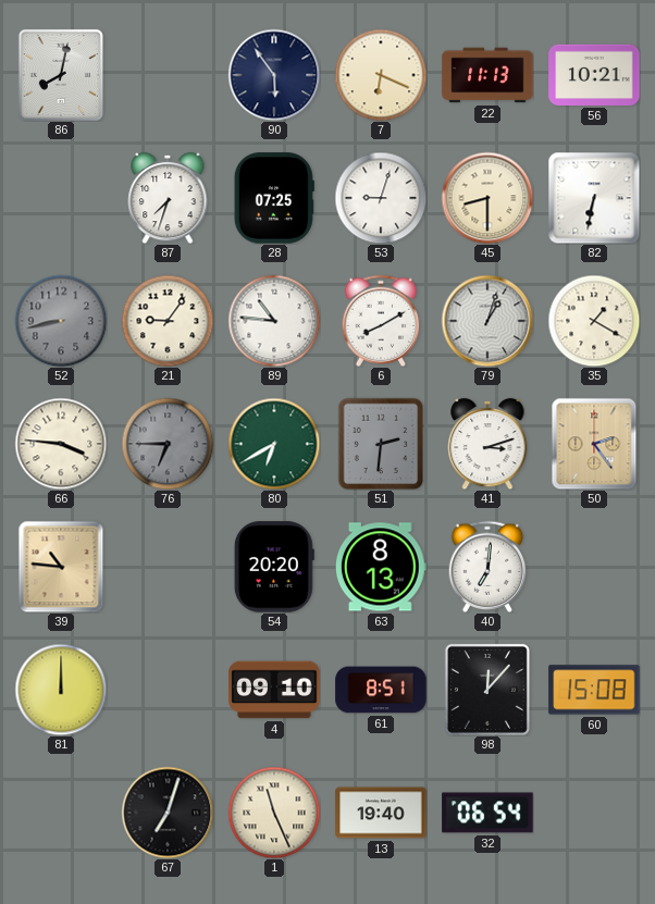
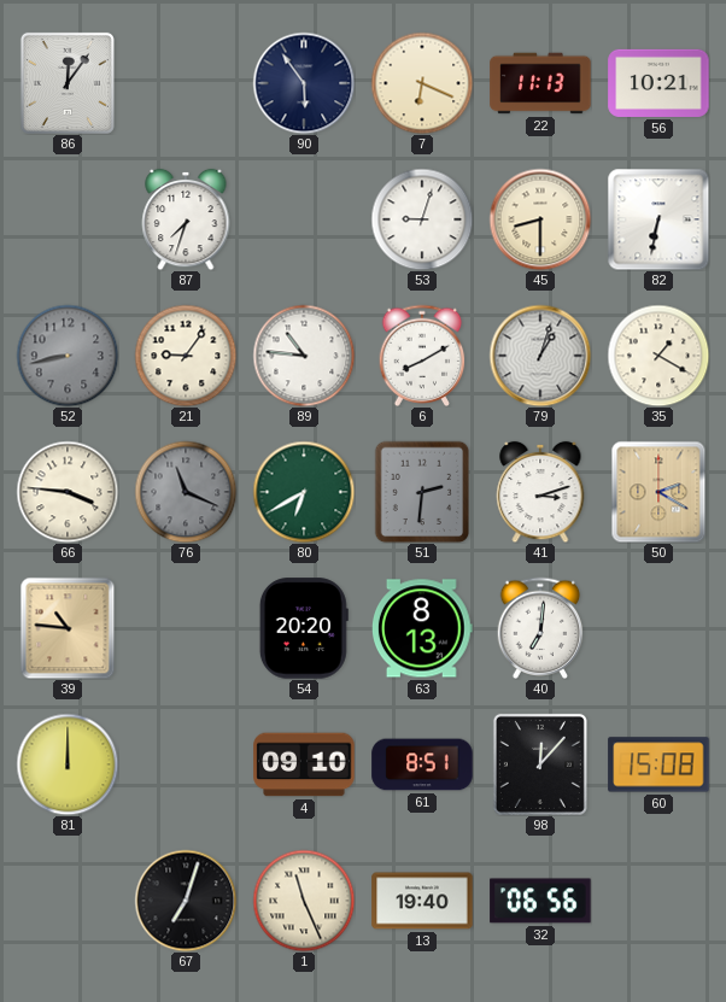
86: 8:02 -> 12:06 (68, 83)
28: 07:25 -> none (274, 198)
76: 6:45 -> 11:19 (186, 492)
50: 2:24 -> 2:20 (658, 492)
32: 06:54 -> 06:56 (540, 901)
